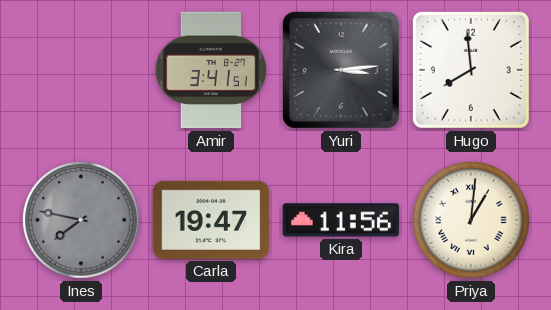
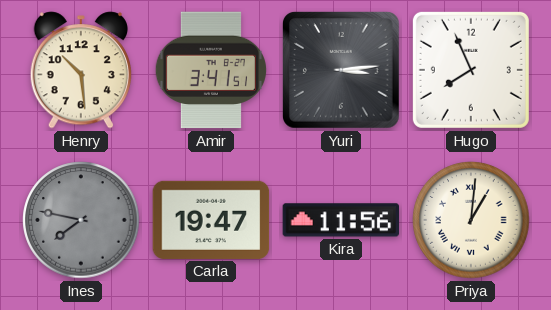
Henry: none -> 10:29 (81, 70)
Hugo: 7:59 -> 7:56 (471, 70)
